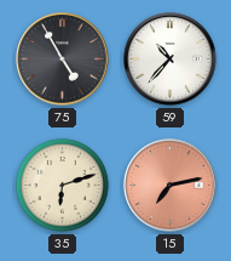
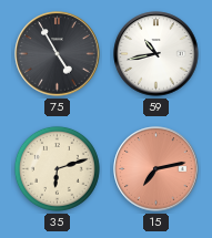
59: 10:37 -> 10:43 (157, 54)
